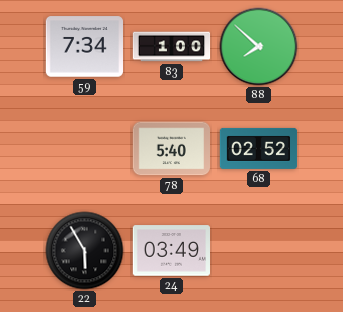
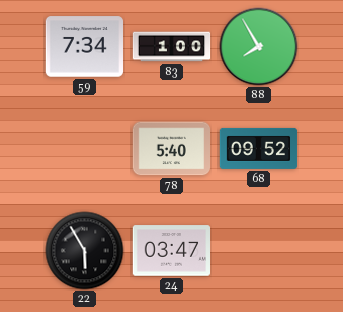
88: 7:52 -> 7:55 (259, 47)
68: 02:52 -> 09:52 (259, 148)
24: 03:49 -> 03:47 (171, 251)
